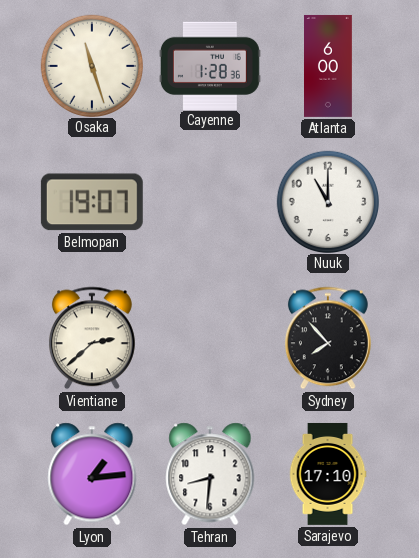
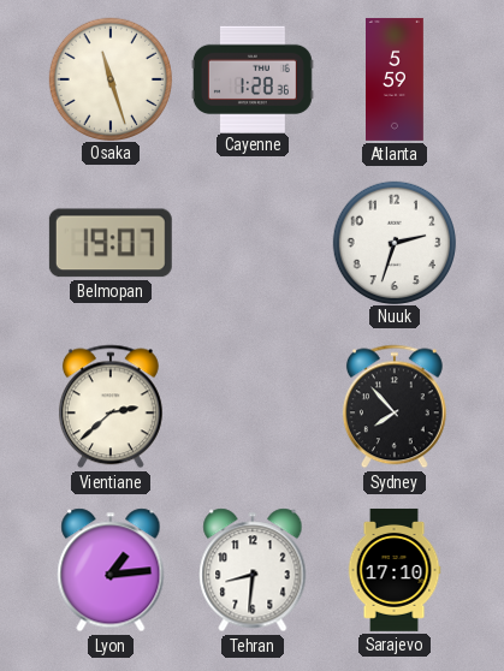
Atlanta: 6:00 -> 5:59 (396, 79)
Nuuk: 11:00 -> 2:33 (393, 242)
